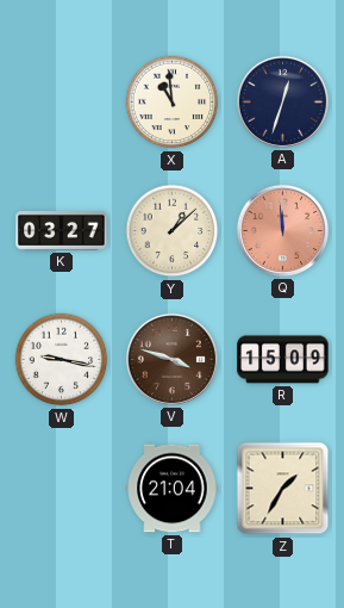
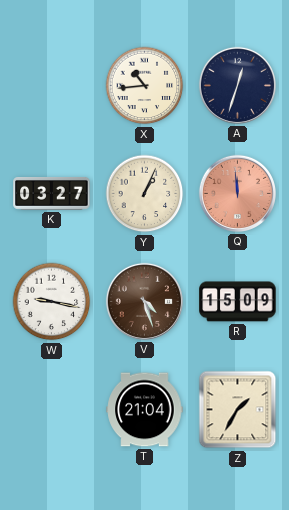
X: 10:59 -> 10:44 (145, 86)
Y: 1:08 -> 1:04 (145, 194)
V: 3:48 -> 4:27 (144, 301)
